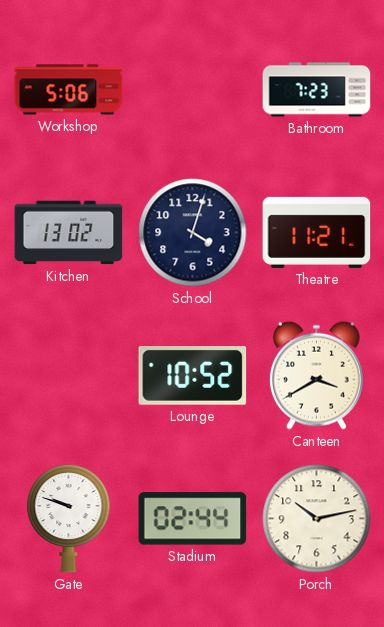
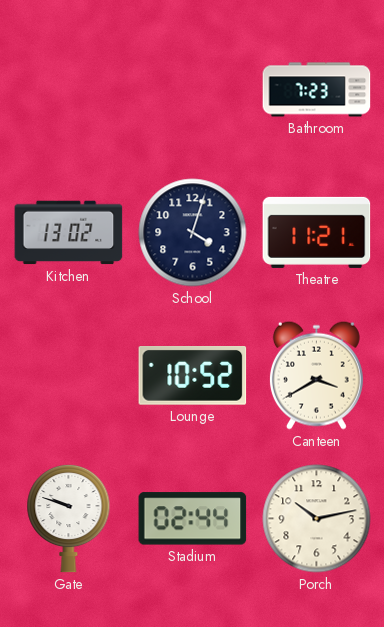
Workshop: 5:06 -> none (69, 90)
